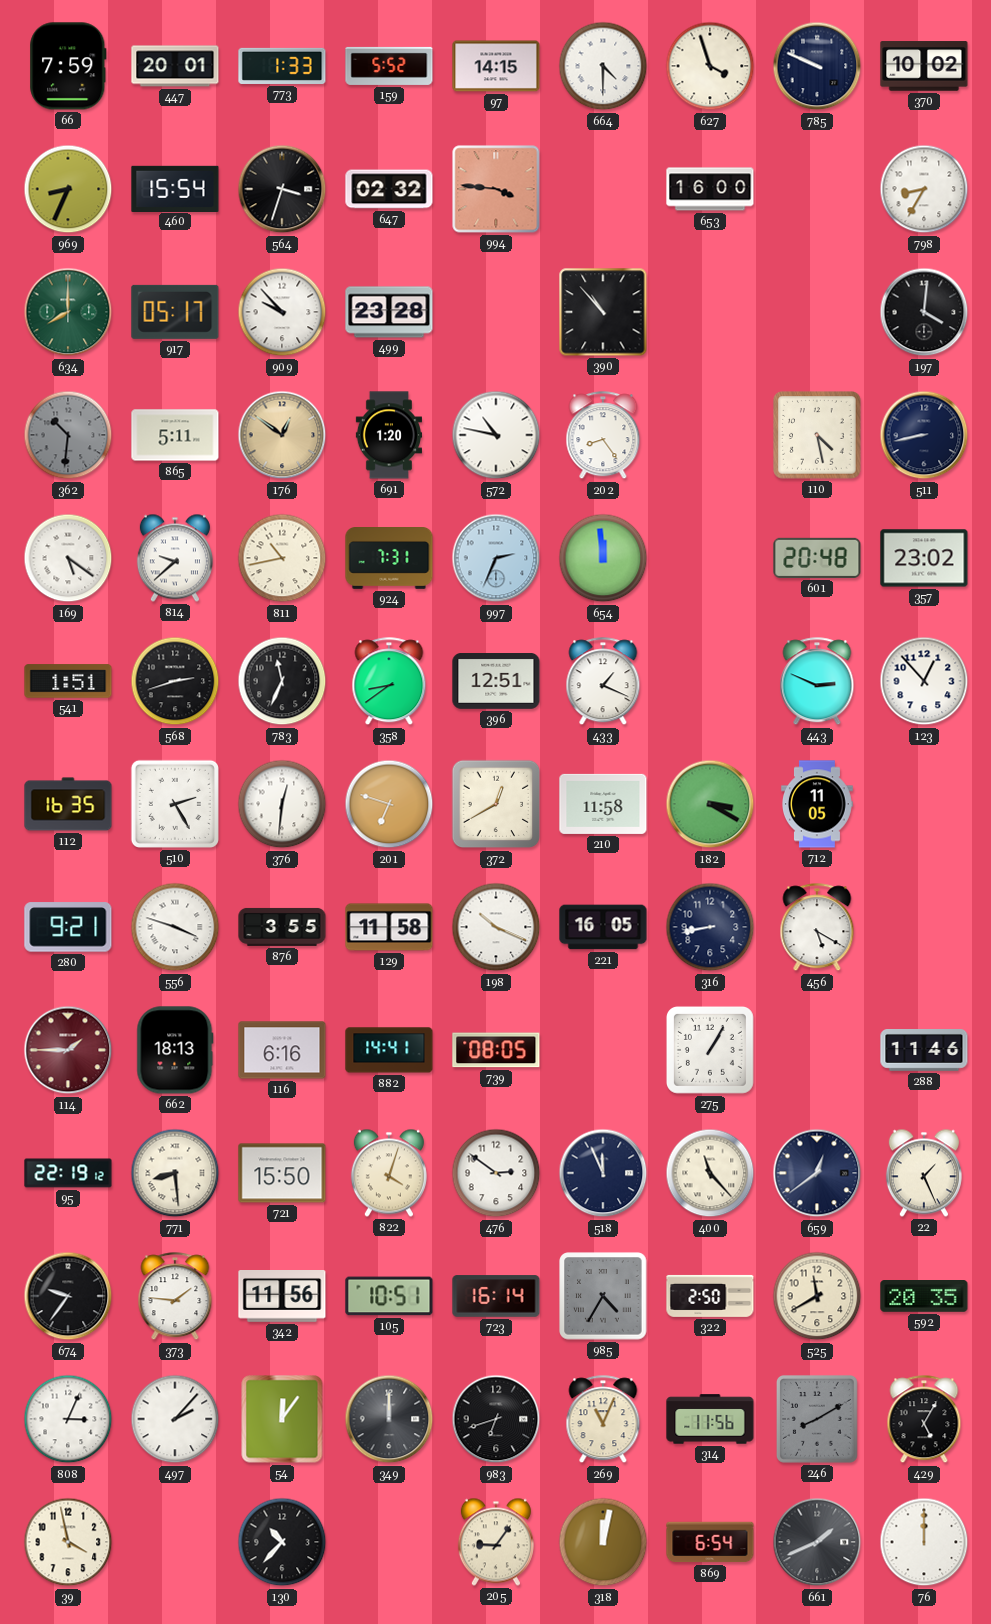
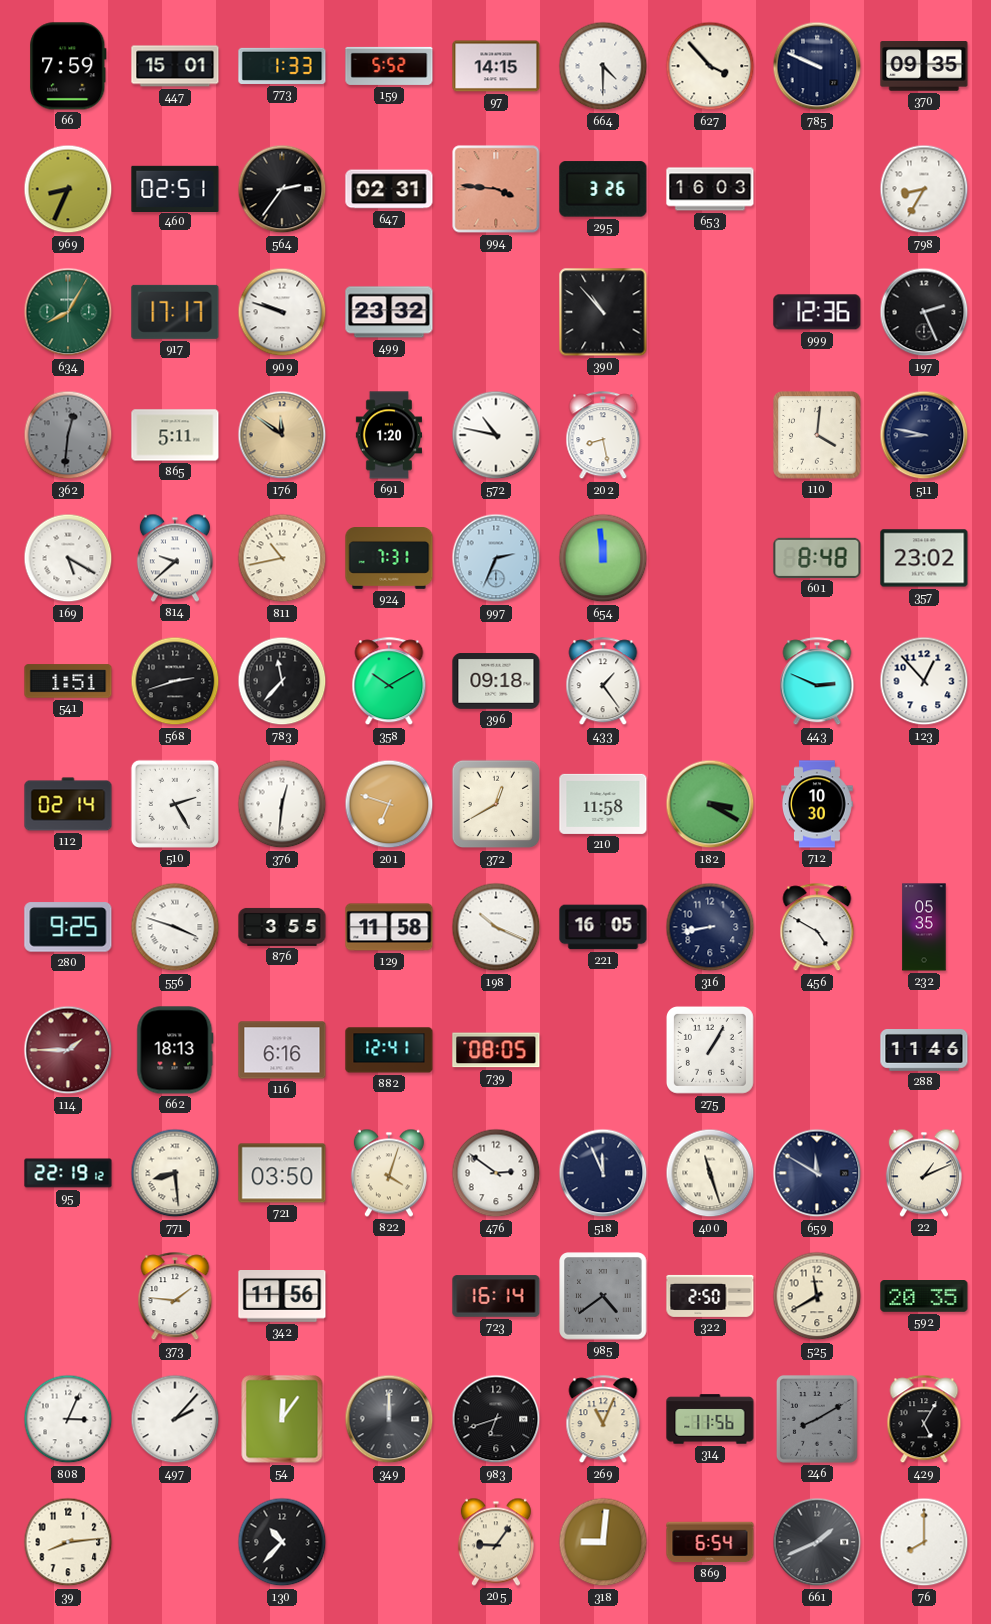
447: 20:01 -> 15:01 (175, 66)
627: 3:57 -> 3:53 (710, 66)
370: 10:02 -> 09:35 (924, 66)
460: 15:54 -> 02:51 (175, 188)
564: 3:33 -> 2:36 (282, 189)
647: 02:32 -> 02:31 (389, 189)
295: none -> 3:26 (603, 189)
653: 16:00 -> 16:03 (710, 189)
634: 8:00 -> 8:05 (68, 312)
917: 05:17 -> 17:17 (175, 312)
909: 9:53 -> 9:48 (282, 312)
499: 23:28 -> 23:32 (389, 312)
999: none -> 12:36 (817, 312)
197: 4:01 -> 2:26 (924, 312)
362: 10:31 -> 12:31 (68, 435)
176: 12:51 -> 11:51 (282, 435)
202: 8:24 -> 8:28 (603, 436)
110: 4:28 -> 4:01 (817, 435)
511: 8:43 -> 8:47 (924, 435)
169: 5:21 -> 5:20 (68, 558)
601: 20:48 -> 8:48 (817, 558)
783: 11:34 -> 11:37 (282, 681)
358: 8:39 -> 10:10 (389, 682)
396: 12:51 -> 09:18 (496, 682)
433: 1:19 -> 1:24 (603, 682)
112: 16:35 -> 02:14 (68, 804)
712: 11:05 -> 10:30 (818, 804)
280: 9:21 -> 9:25 (68, 927)
456: 5:20 -> 4:50 (817, 928)
232: none -> 05:35 (924, 927)
882: 14:41 -> 12:41 (389, 1050)
721: 15:50 -> 03:50 (282, 1173)
400: 11:23 -> 11:27 (710, 1173)
659: 12:39 -> 11:50 (817, 1173)
22: 1:26 -> 1:11 (924, 1173)
674: 9:36 -> none (68, 1296)
105: 10:51 -> none (389, 1296)
985: 4:35 -> 4:39 (603, 1296)
39: 3:58 -> 8:14 (68, 1542)
318: 12:02 -> 9:01 (603, 1542)
76: 12:00 -> 8:00 (924, 1542)
